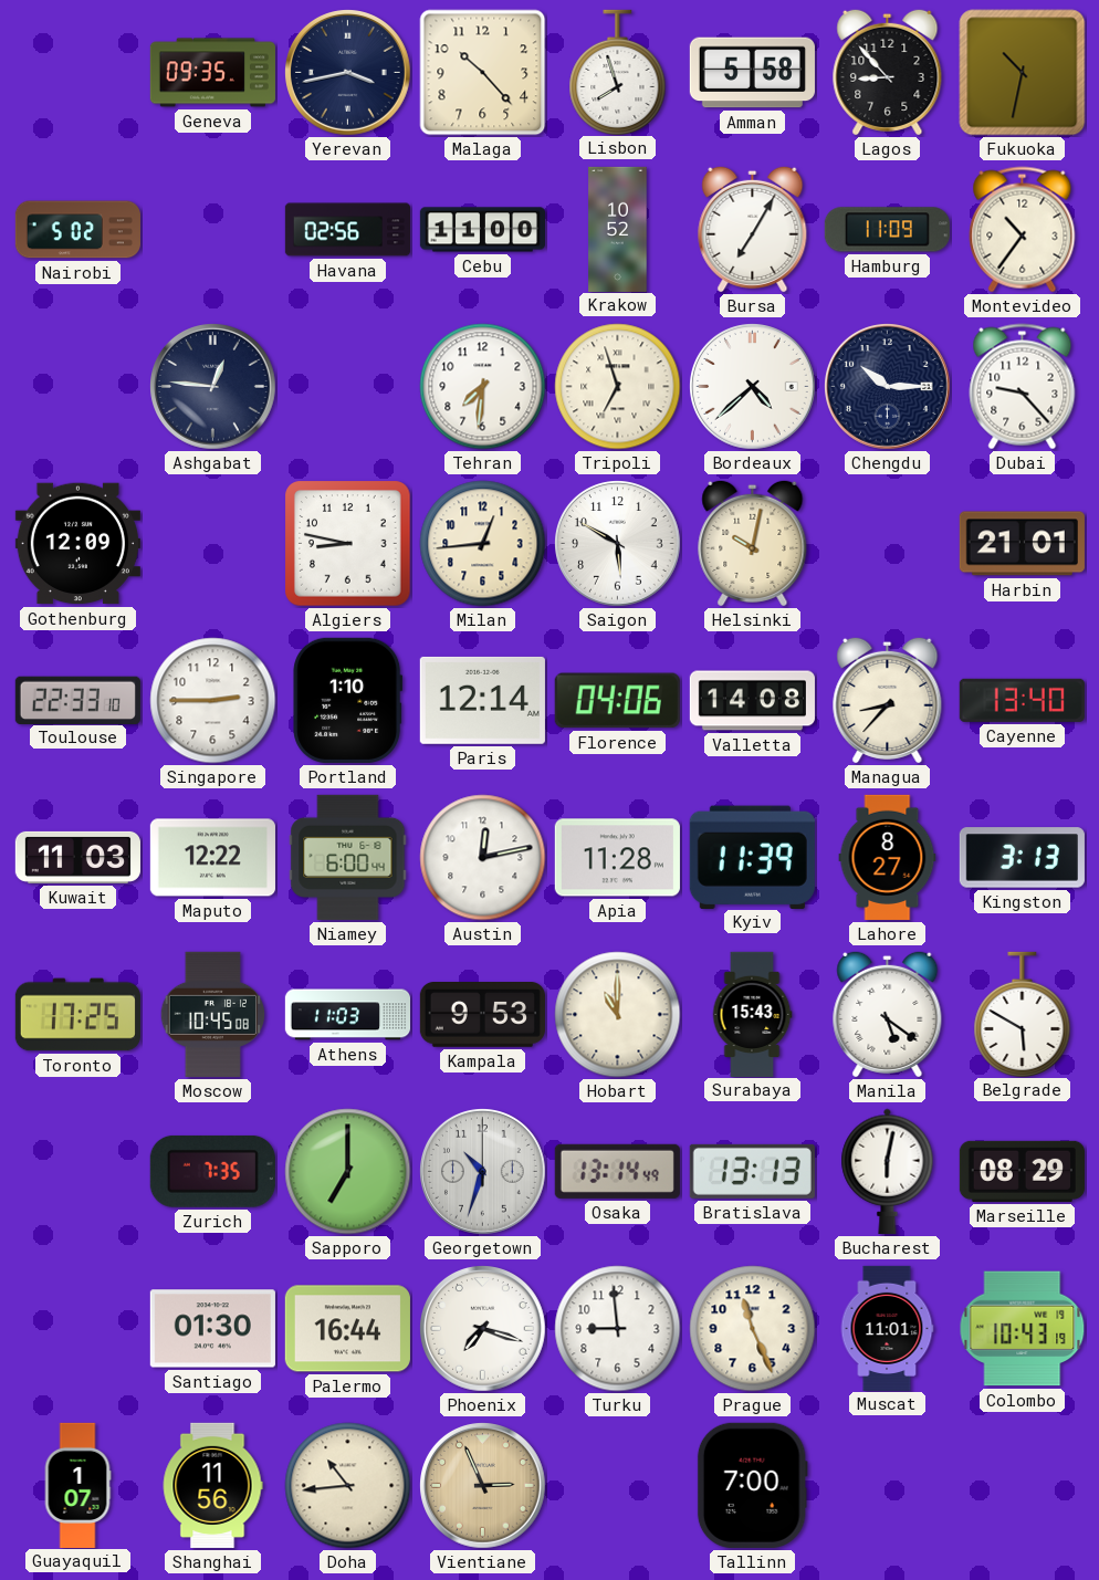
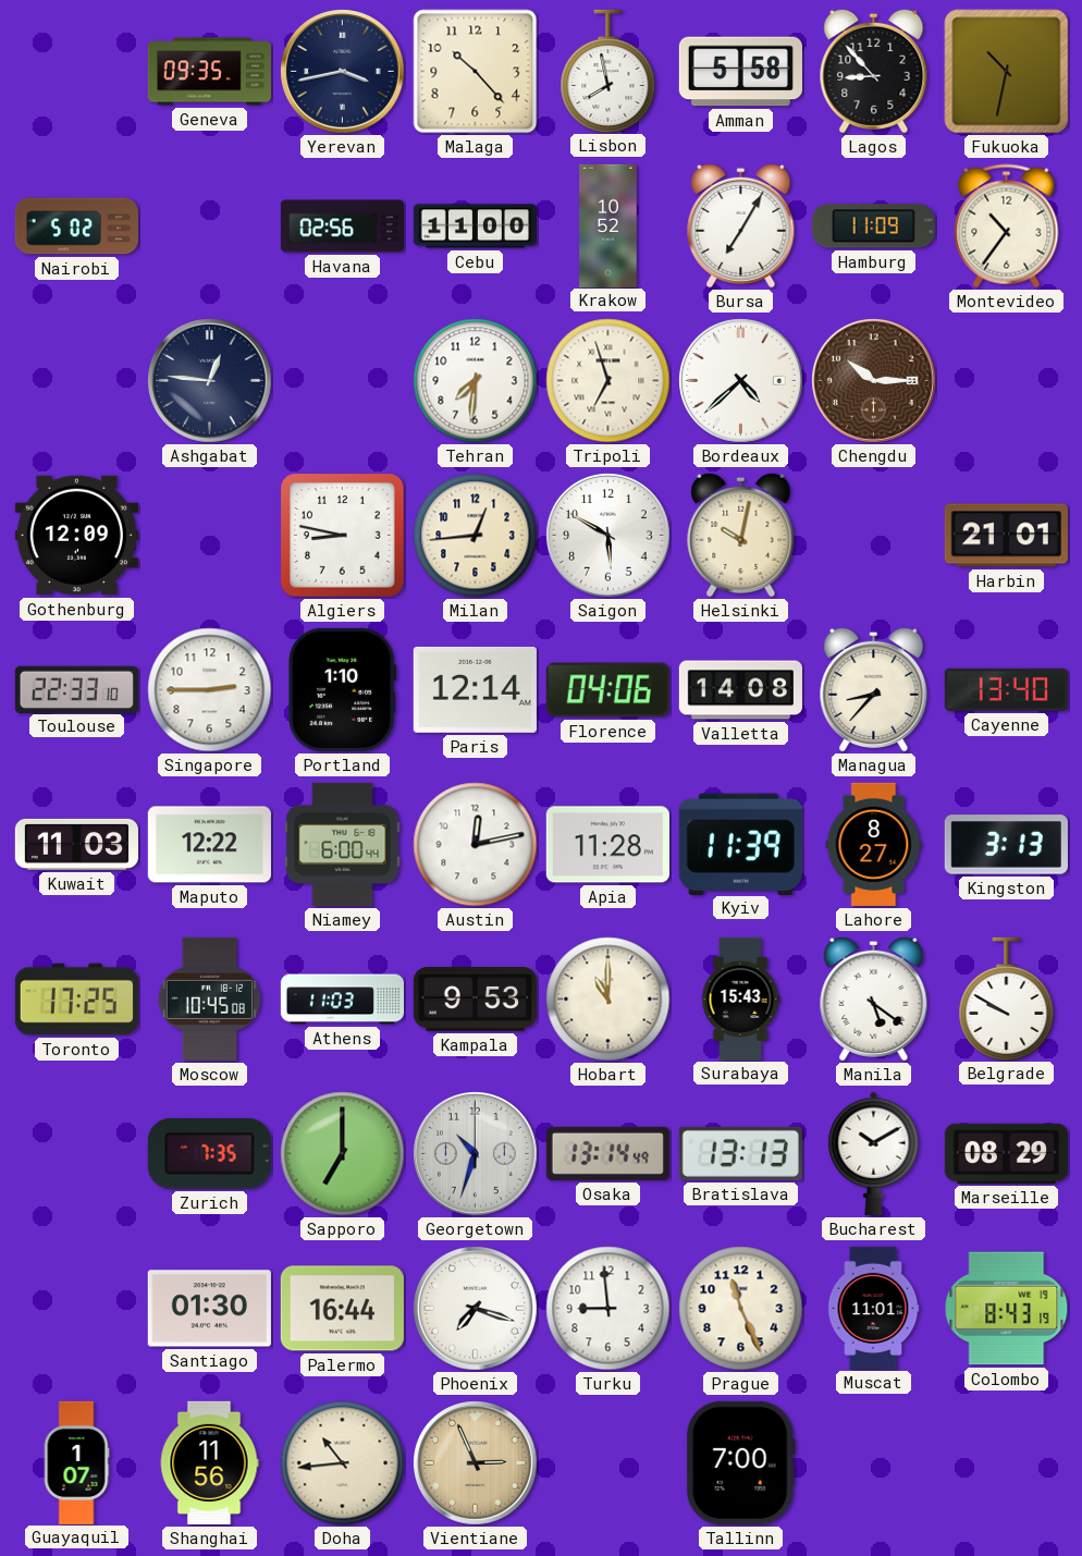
Lisbon: 7:57 -> 7:58 (608, 71)
Chengdu dial: navy -> brown (874, 381)
Dubai: 9:23 -> none (1023, 387)
Belgrade: 5:50 -> 9:50 (1007, 998)
Bucharest: 6:02 -> 10:10 (874, 1153)
Colombo: 10:43 -> 8:43 (1007, 1309)
